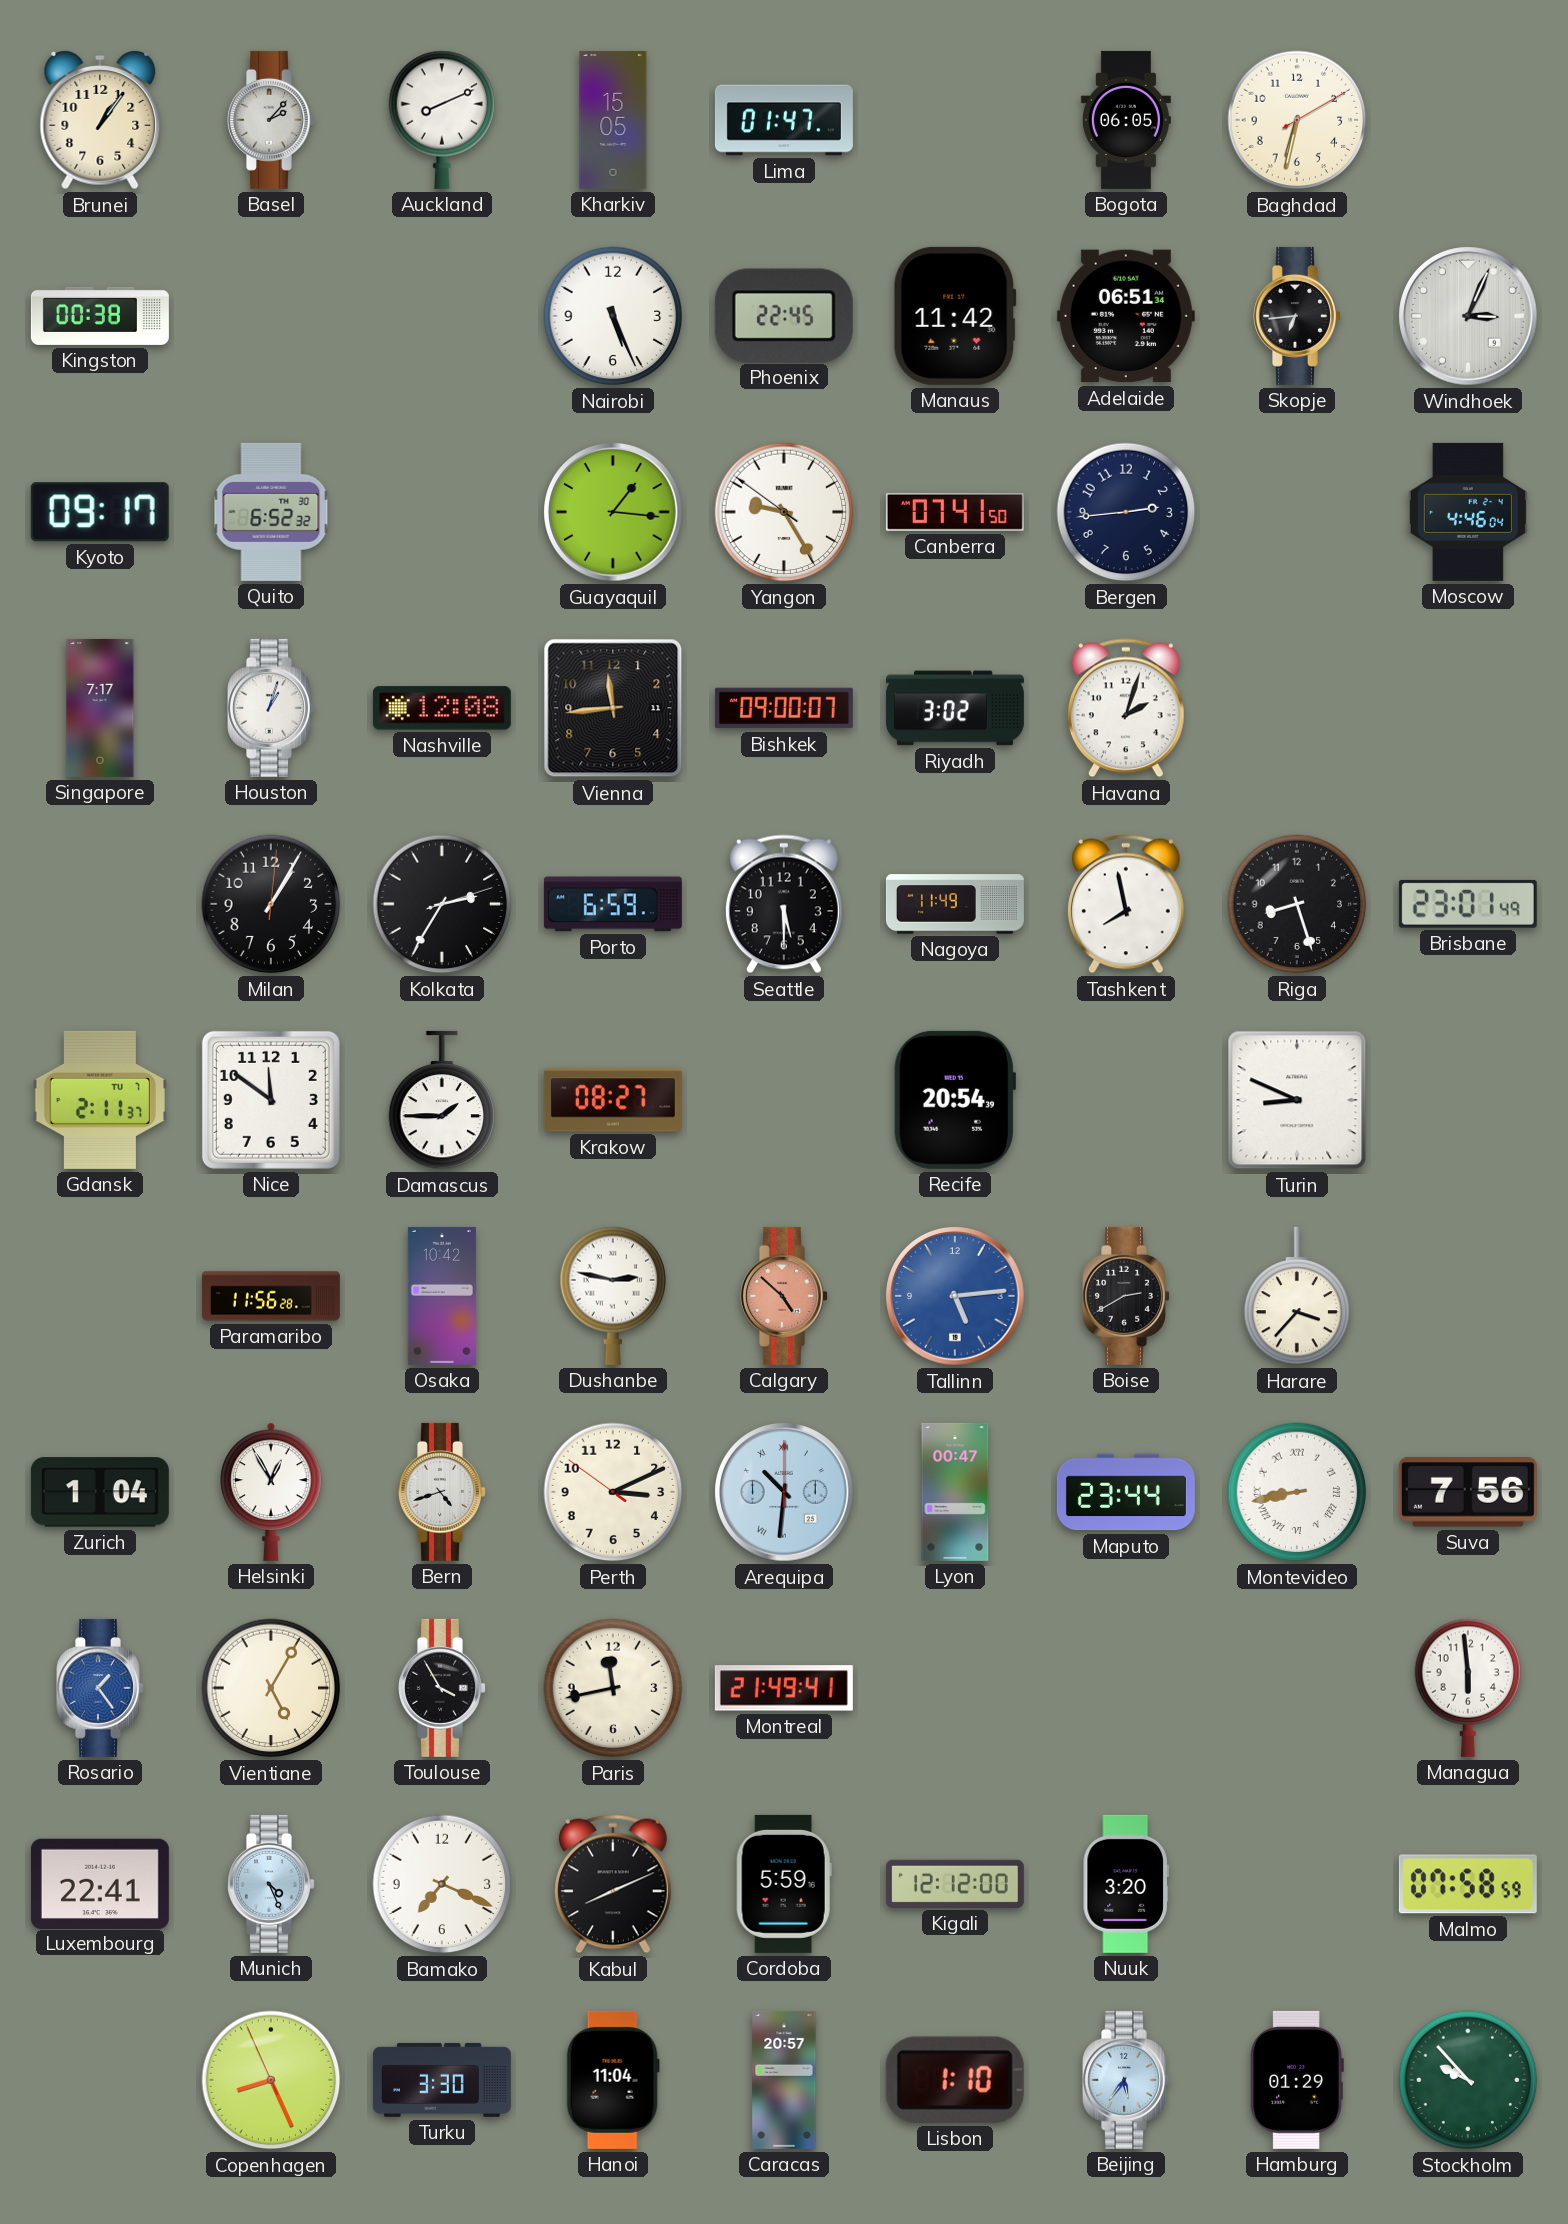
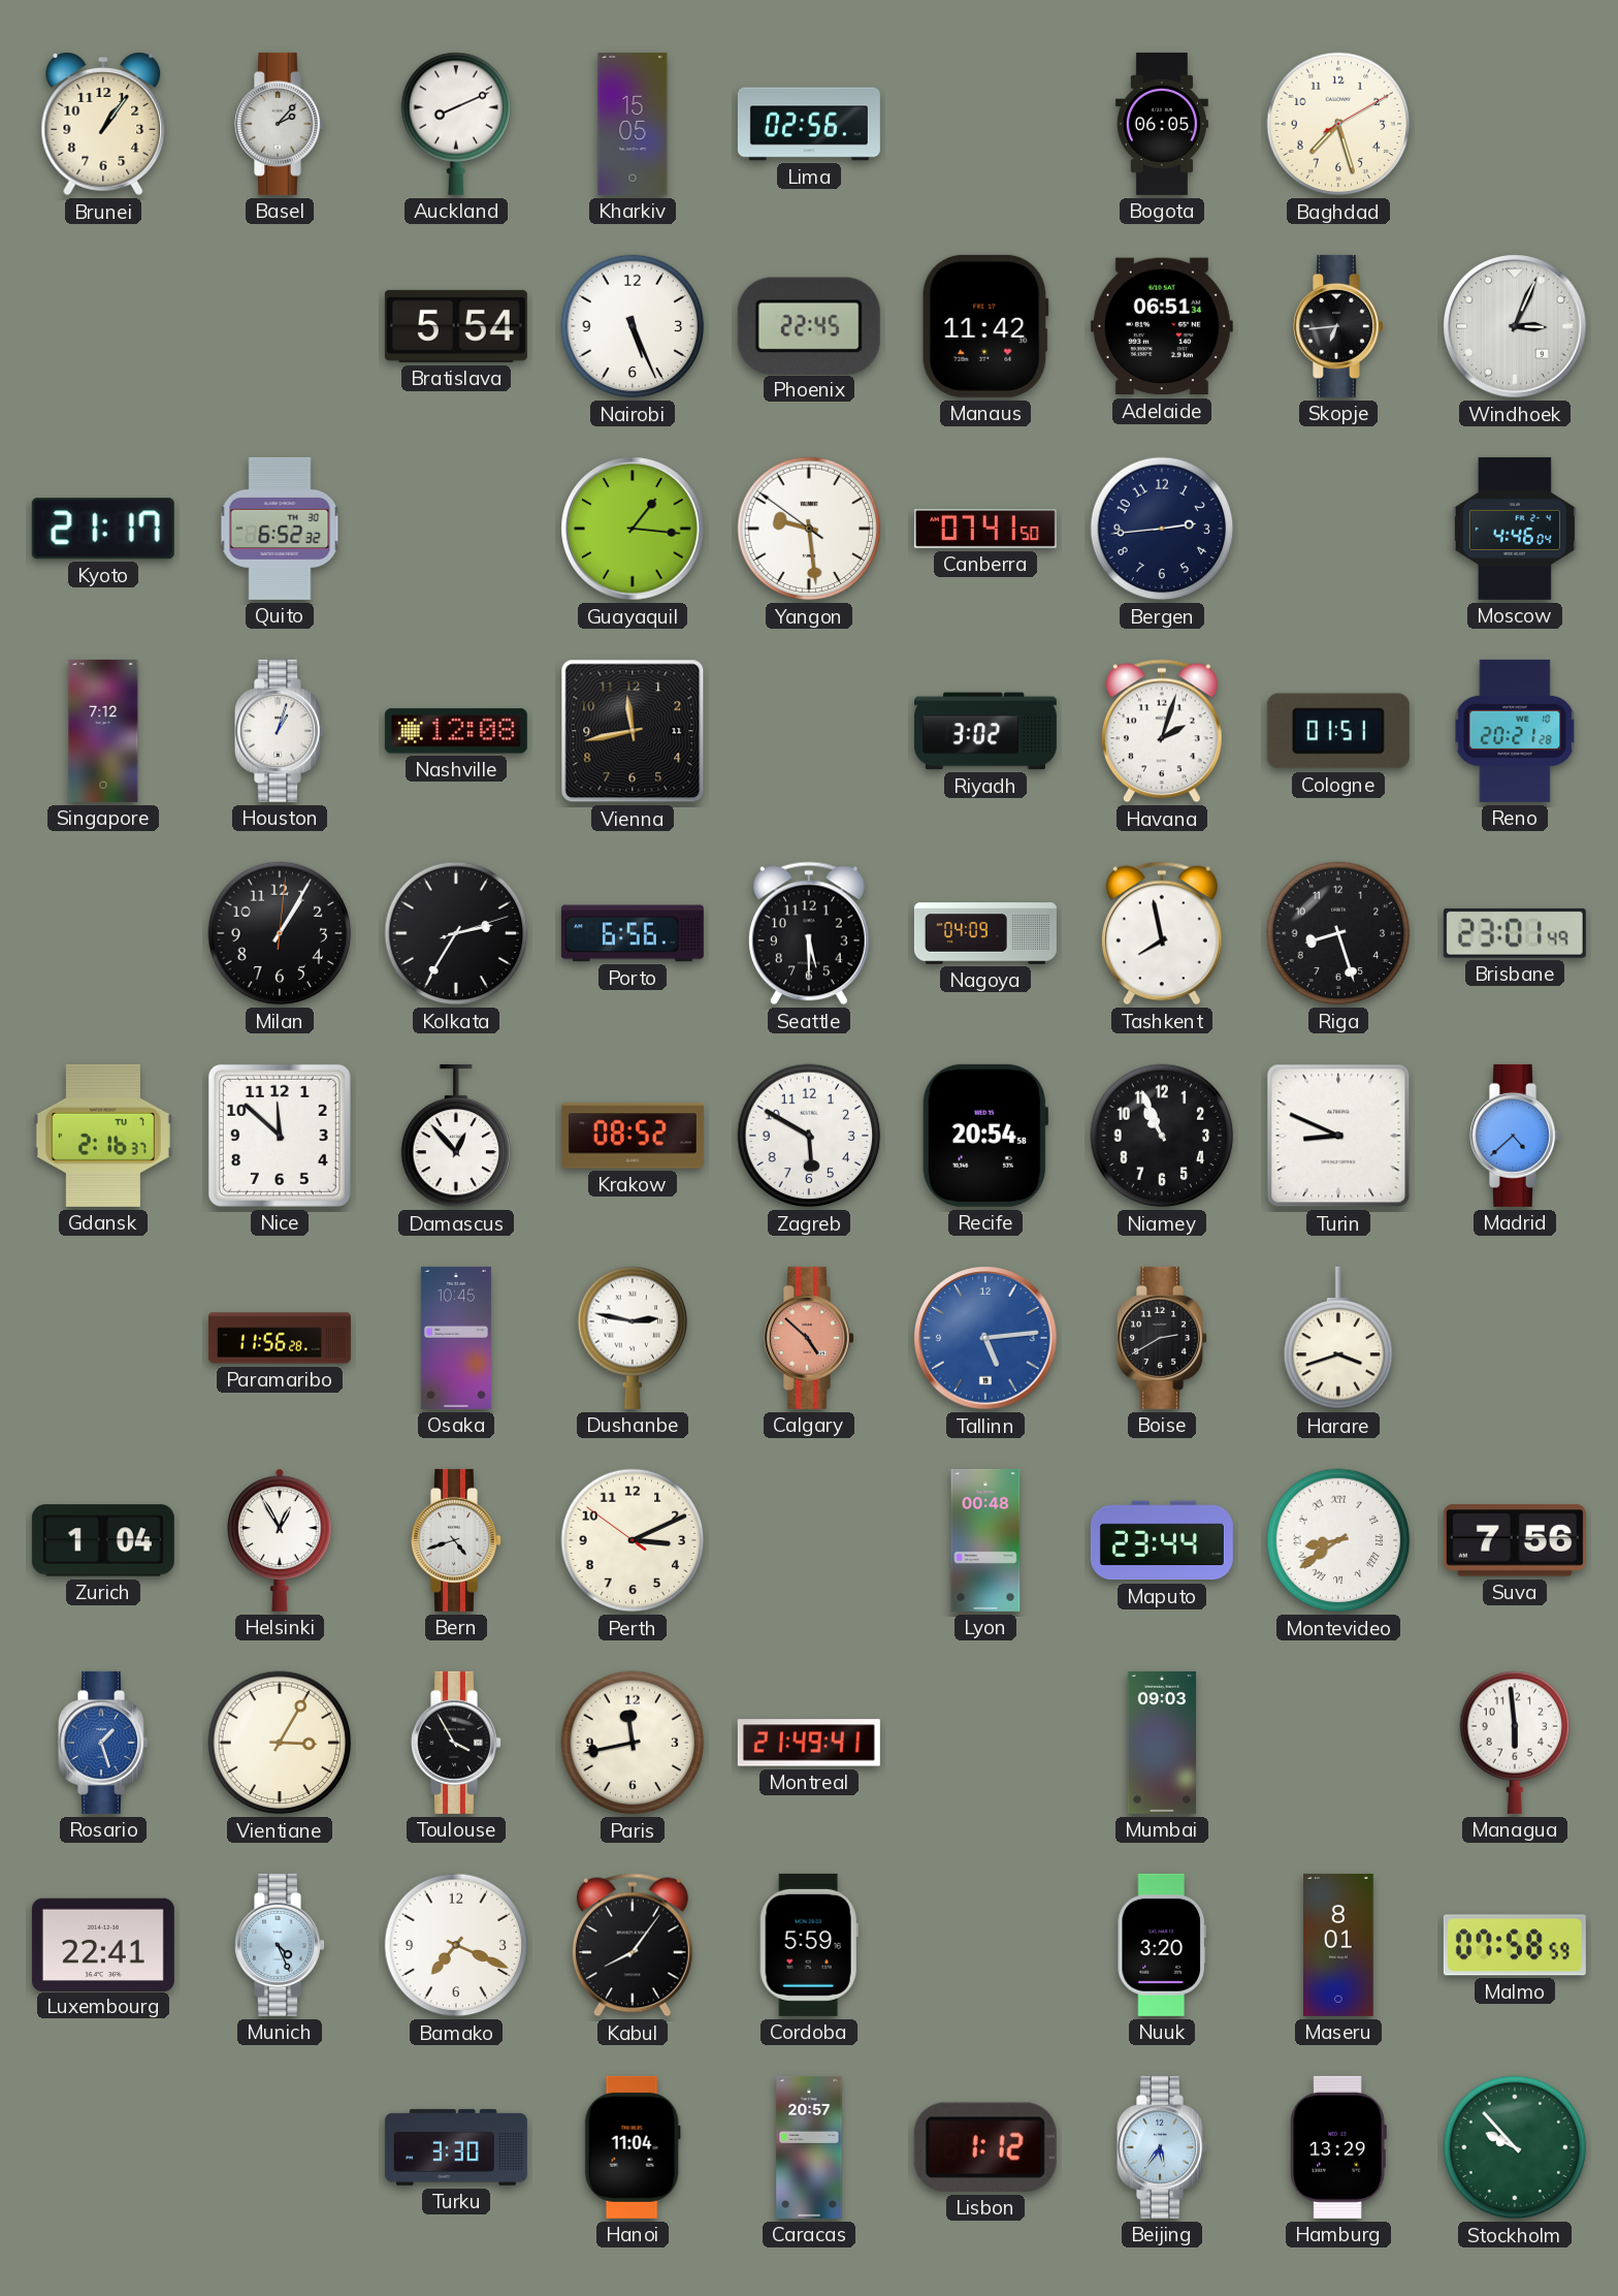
Lima: 01:47 -> 02:56 (809, 124)
Baghdad: 6:32 -> 7:27 (1338, 124)
Kingston: 00:38 -> none (100, 316)
Bratislava: none -> 5:54 (456, 326)
Kyoto: 09:17 -> 21:17 (103, 529)
Yangon: 9:24 -> 9:28 (809, 529)
Singapore: 7:17 -> 7:12 (103, 731)
Vienna: 11:44 -> 11:43 (633, 731)
Bishkek: 09:00 -> none (784, 708)
Cologne: none -> 01:51 (1338, 731)
Reno: none -> 20:21 (1515, 731)
Porto: 6:59 -> 6:56 (633, 933)
Nagoya: 11:49 -> 04:09 (985, 933)
Gdansk: 2:11 -> 2:16 (103, 1136)
Nice: 11:51 -> 11:52 (280, 1136)
Damascus: 1:45 -> 12:53 (456, 1136)
Krakow: 08:27 -> 08:52 (633, 1136)
Zagreb: none -> 5:50 (809, 1136)
Recife: 20:54:39 -> 20:54:58 (984, 1136)
Niamey: none -> 10:56 (1162, 1136)
Madrid: none -> 4:38 (1516, 1136)
Osaka: 10:42 -> 10:45 (456, 1338)
Harare: 3:37 -> 3:42 (1338, 1338)
Arequipa: 10:31 -> none (784, 1492)
Lyon: 00:47 -> 00:48 (985, 1540)
Montevideo: 8:43 -> 8:39 (1338, 1540)
Rosario: 1:24 -> 1:27 (104, 1743)
Vientiane: 5:05 -> 3:05 (280, 1743)
Mumbai: none -> 09:03 (1162, 1743)
Kabul: 8:11 -> 8:06 (633, 1945)
Kigali: 12:12 -> none (955, 1884)
Maseru: none -> 8:01 (1338, 1945)
Copenhagen: 8:25 -> none (271, 2080)
Lisbon: 1:10 -> 1:12 (985, 2147)
Hamburg: 01:29 -> 13:29 (1338, 2147)
